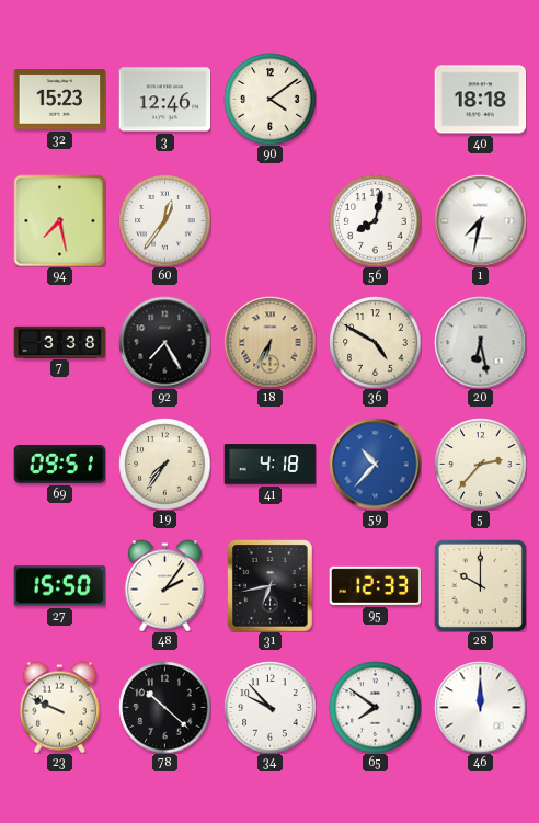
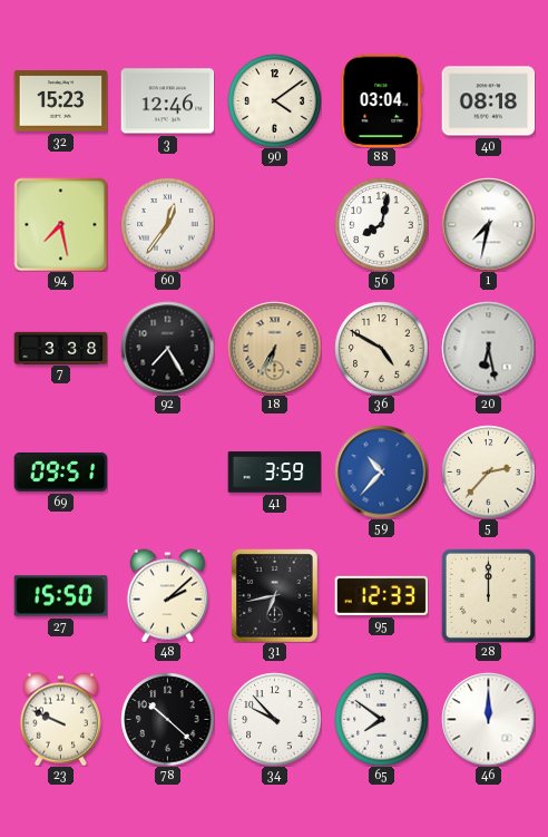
88: none -> 03:04 (382, 100)
40: 18:18 -> 08:18 (488, 101)
19: 7:36 -> none (164, 464)
41: 4:18 -> 3:59 (274, 473)
48: 2:06 -> 2:08 (167, 595)
28: 10:00 -> 12:00 (488, 595)
